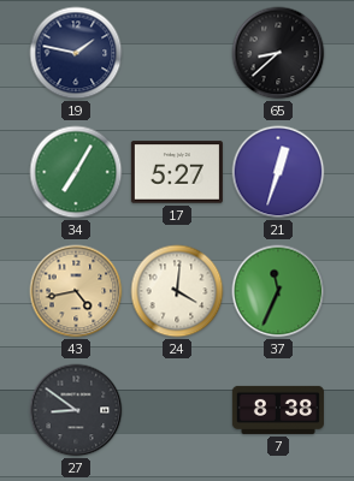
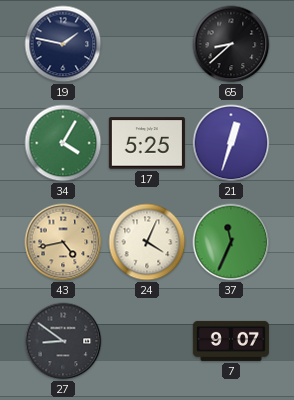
34: 7:05 -> 4:05 (63, 143)
17: 5:27 -> 5:25 (147, 143)
24: 4:01 -> 4:04 (147, 242)
7: 8:38 -> 9:07 (231, 341)
